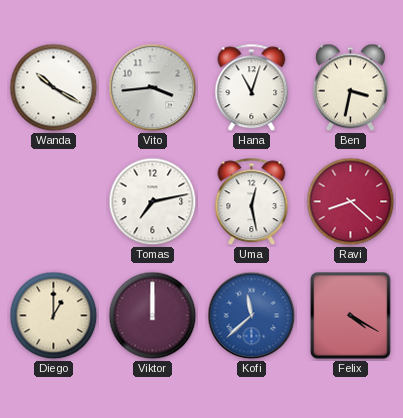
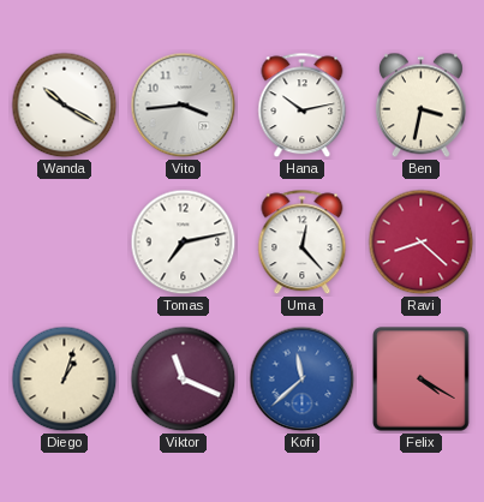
Hana: 11:03 -> 10:13 (303, 106)
Uma: 12:28 -> 12:23 (303, 243)
Diego: 1:00 -> 1:03 (65, 380)
Viktor: 12:00 -> 11:19 (184, 380)
